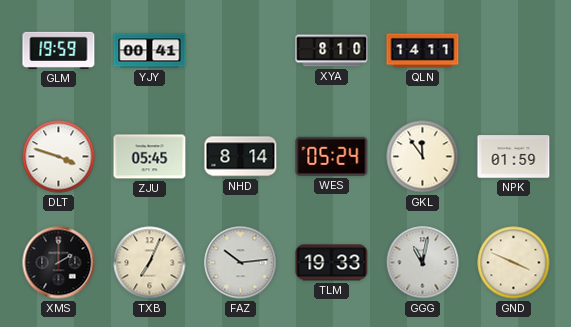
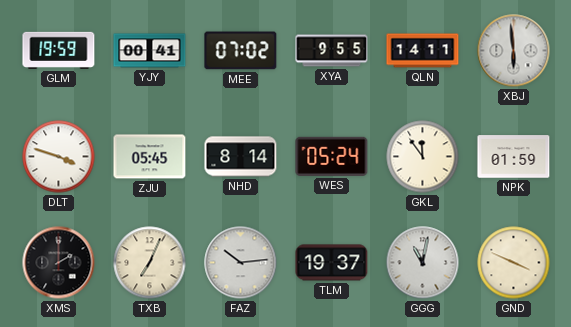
MEE: none -> 07:02 (241, 51)
XYA: 8:10 -> 9:55 (332, 51)
XBJ: none -> 5:59 (514, 51)
TLM: 19:33 -> 19:37 (332, 263)
